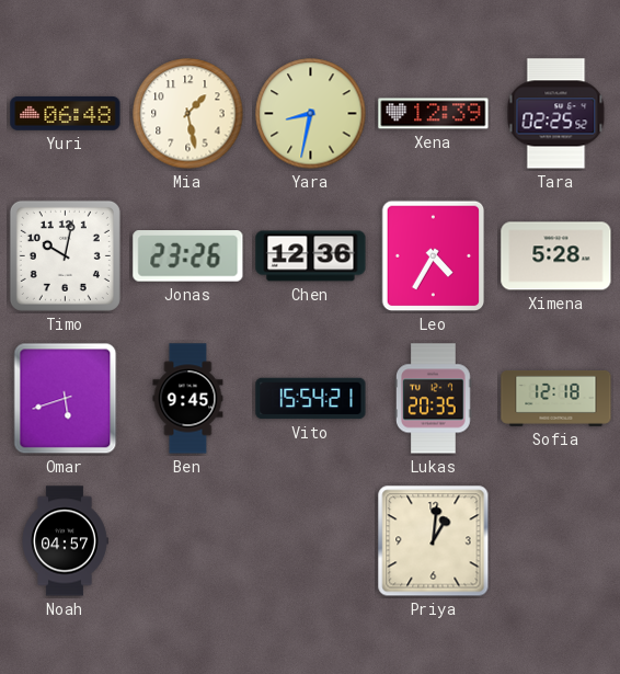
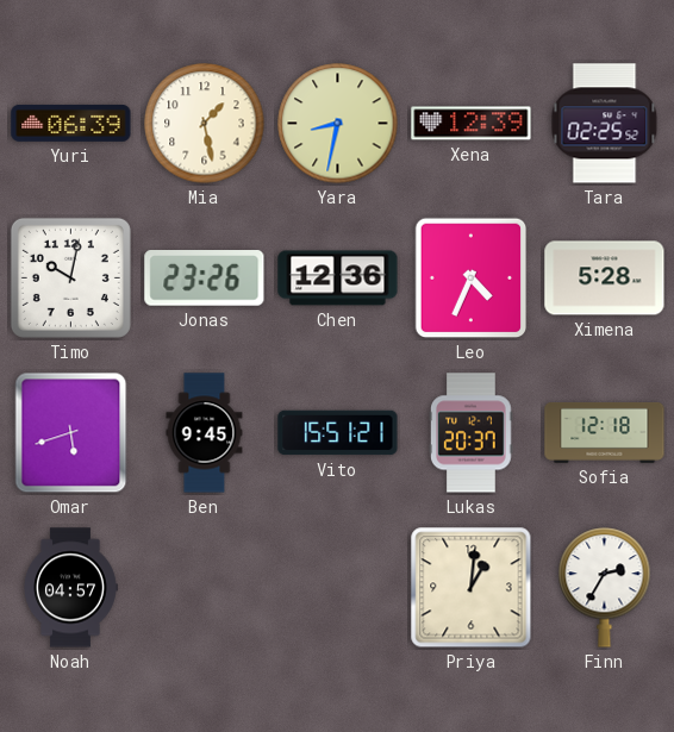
Yuri: 06:48 -> 06:39 (71, 123)
Leo: 4:35 -> 4:34 (472, 279)
Vito: 15:54 -> 15:51 (338, 433)
Lukas: 20:35 -> 20:37 (472, 433)
Finn: none -> 2:35 (605, 588)
